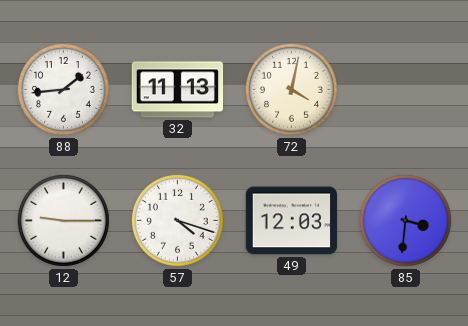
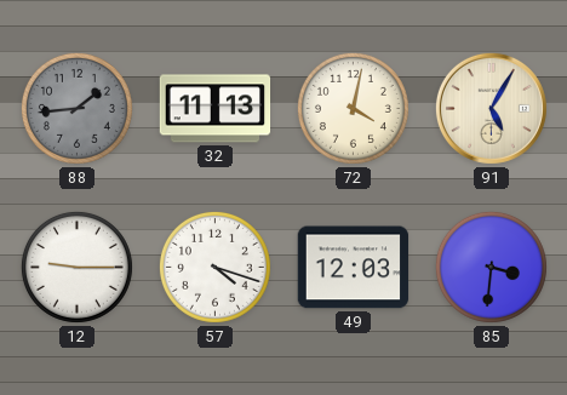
88 dial: white -> grey (76, 108)
91: none -> 5:05 (491, 108)
